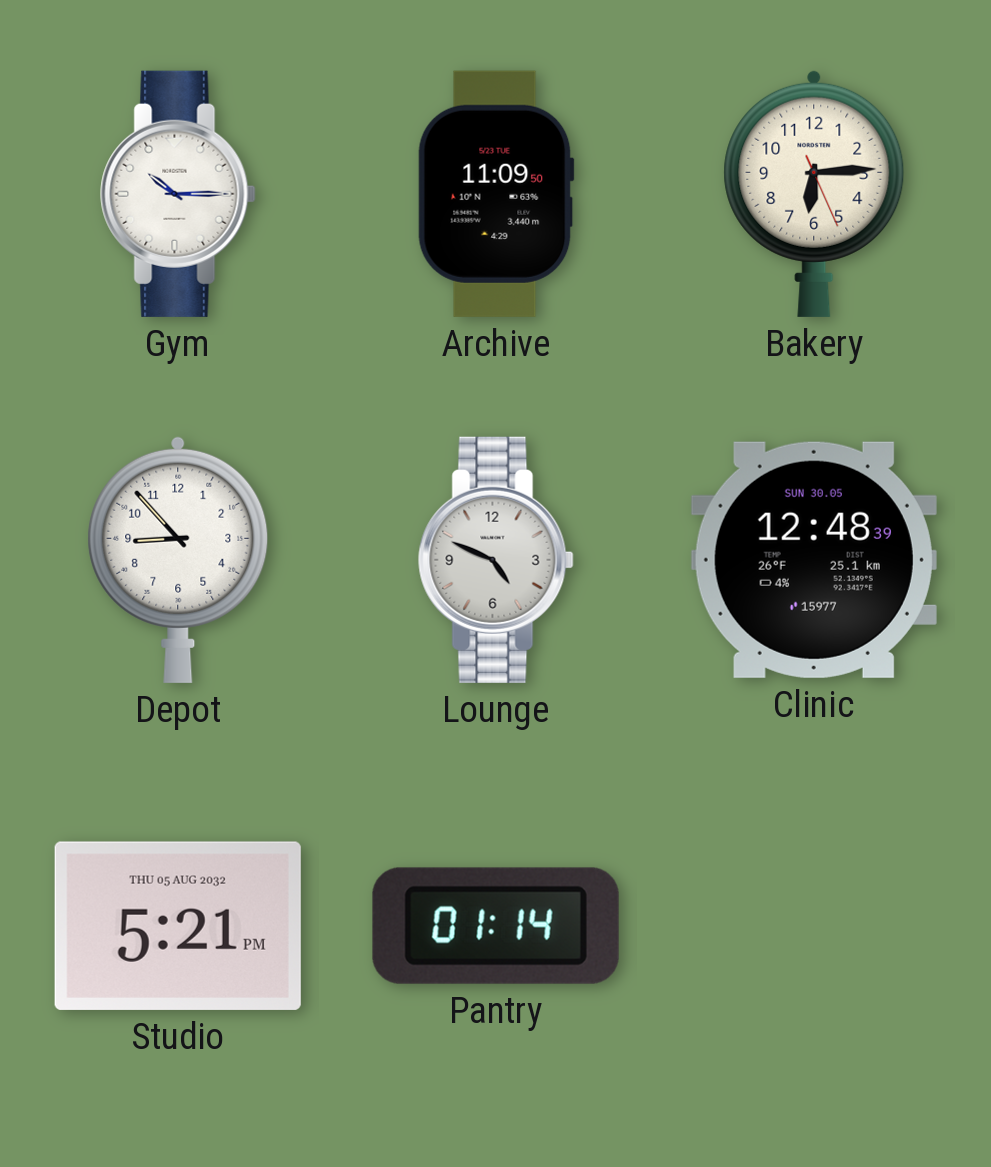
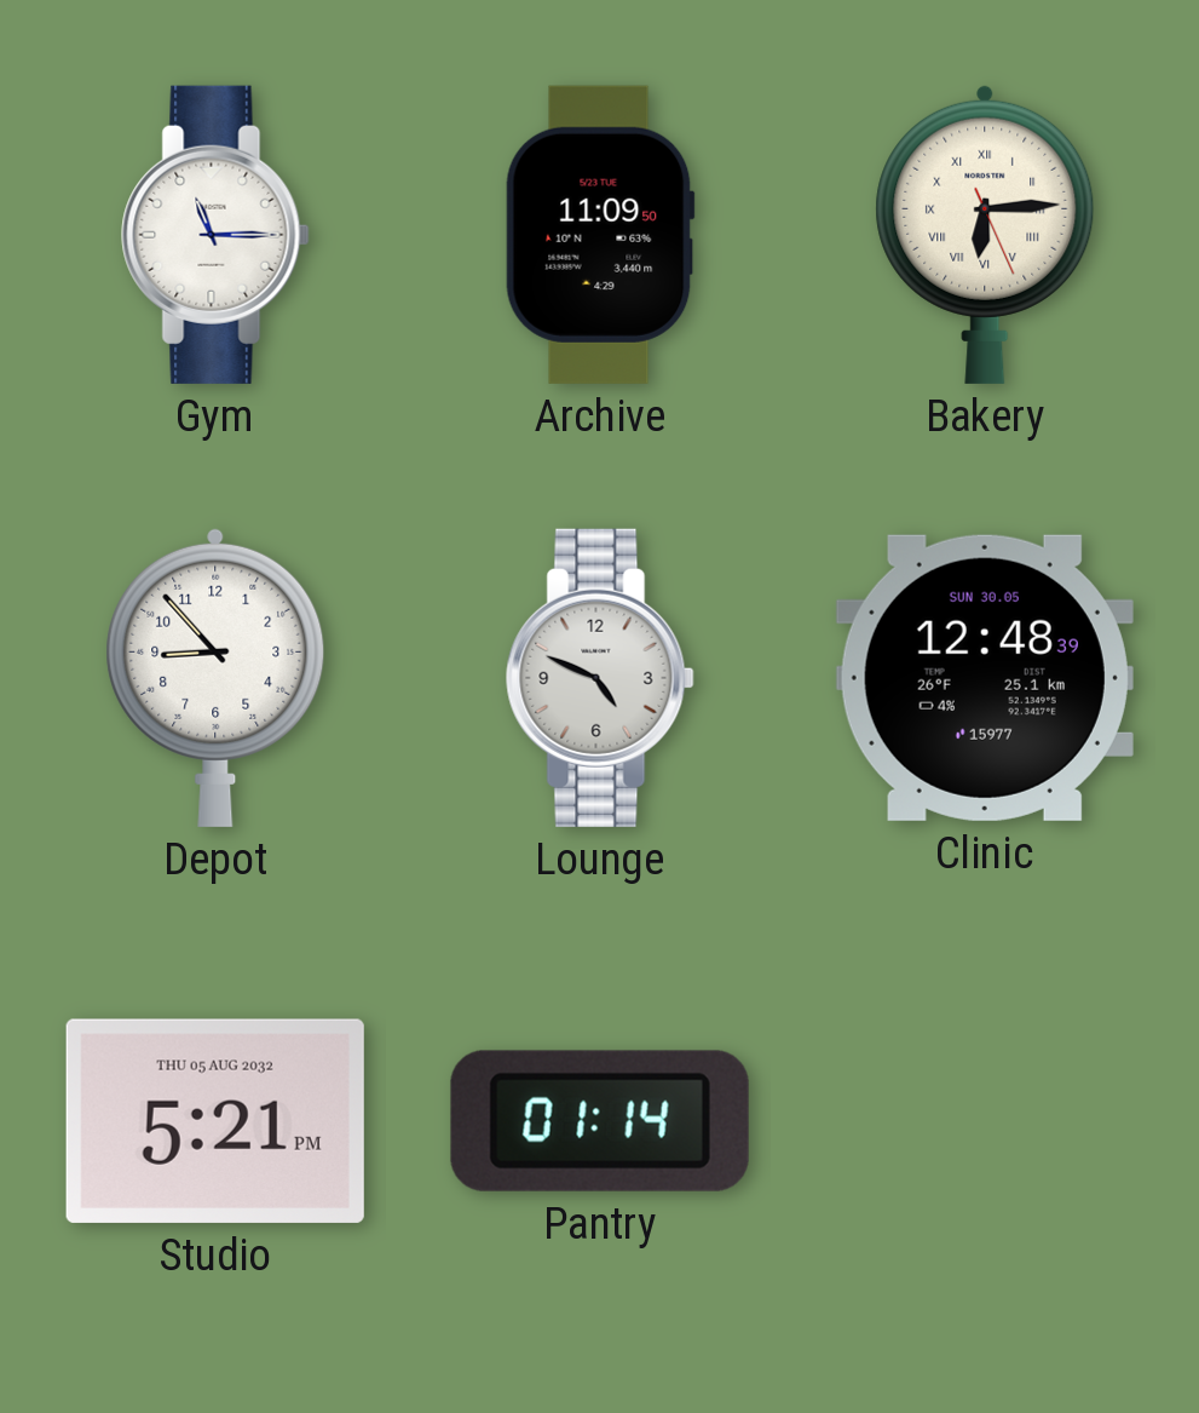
Gym: 10:15 -> 11:15 (215, 235)
Bakery numerals: Arabic -> Roman (985, 234)
